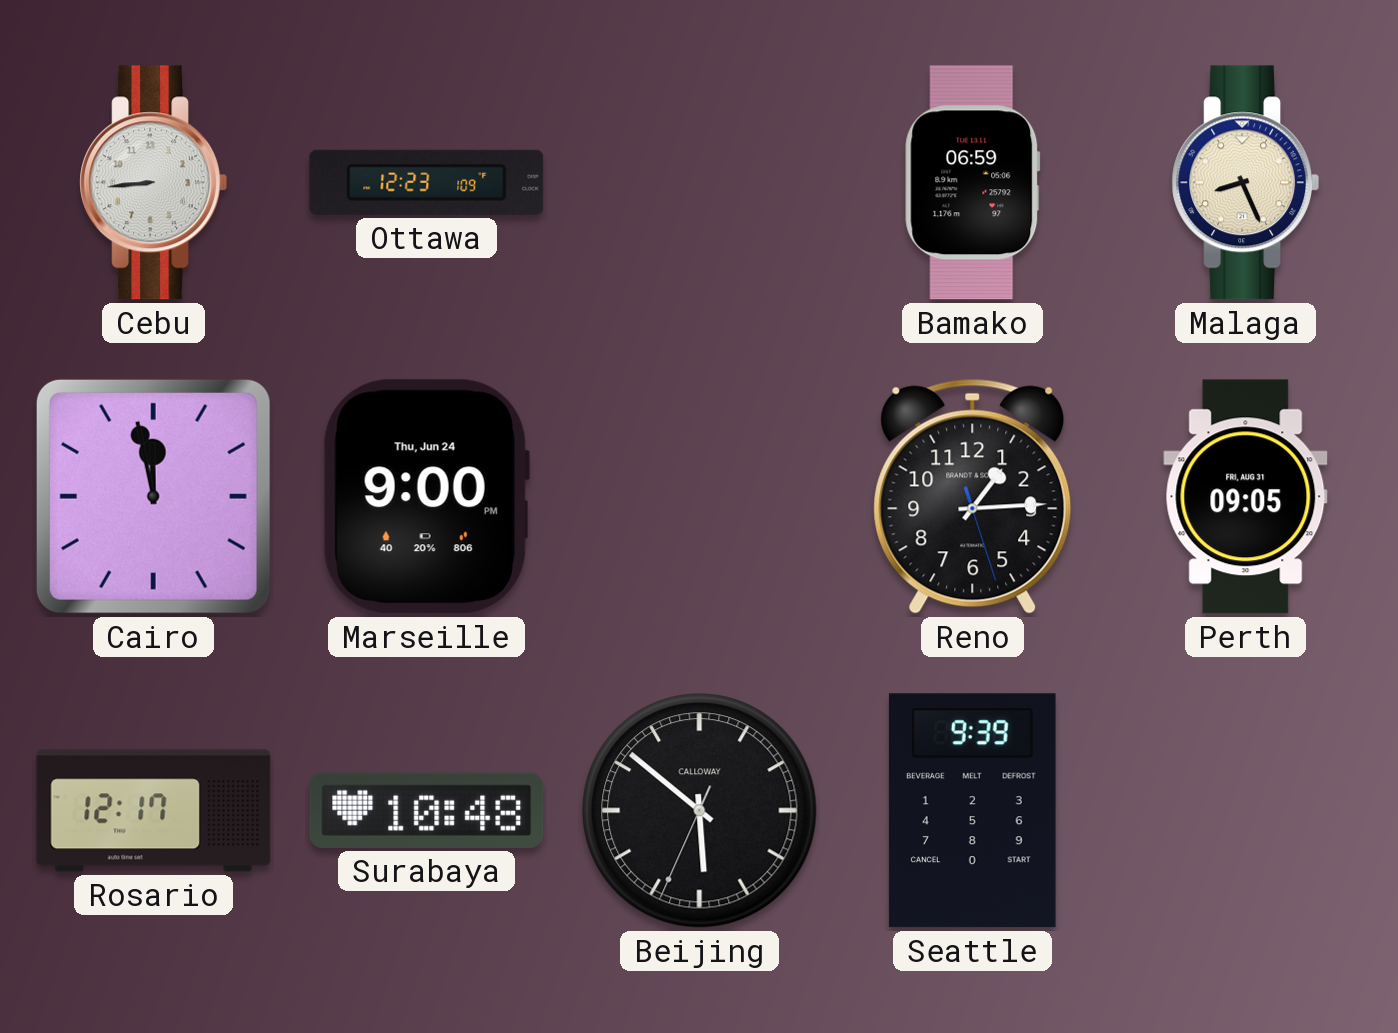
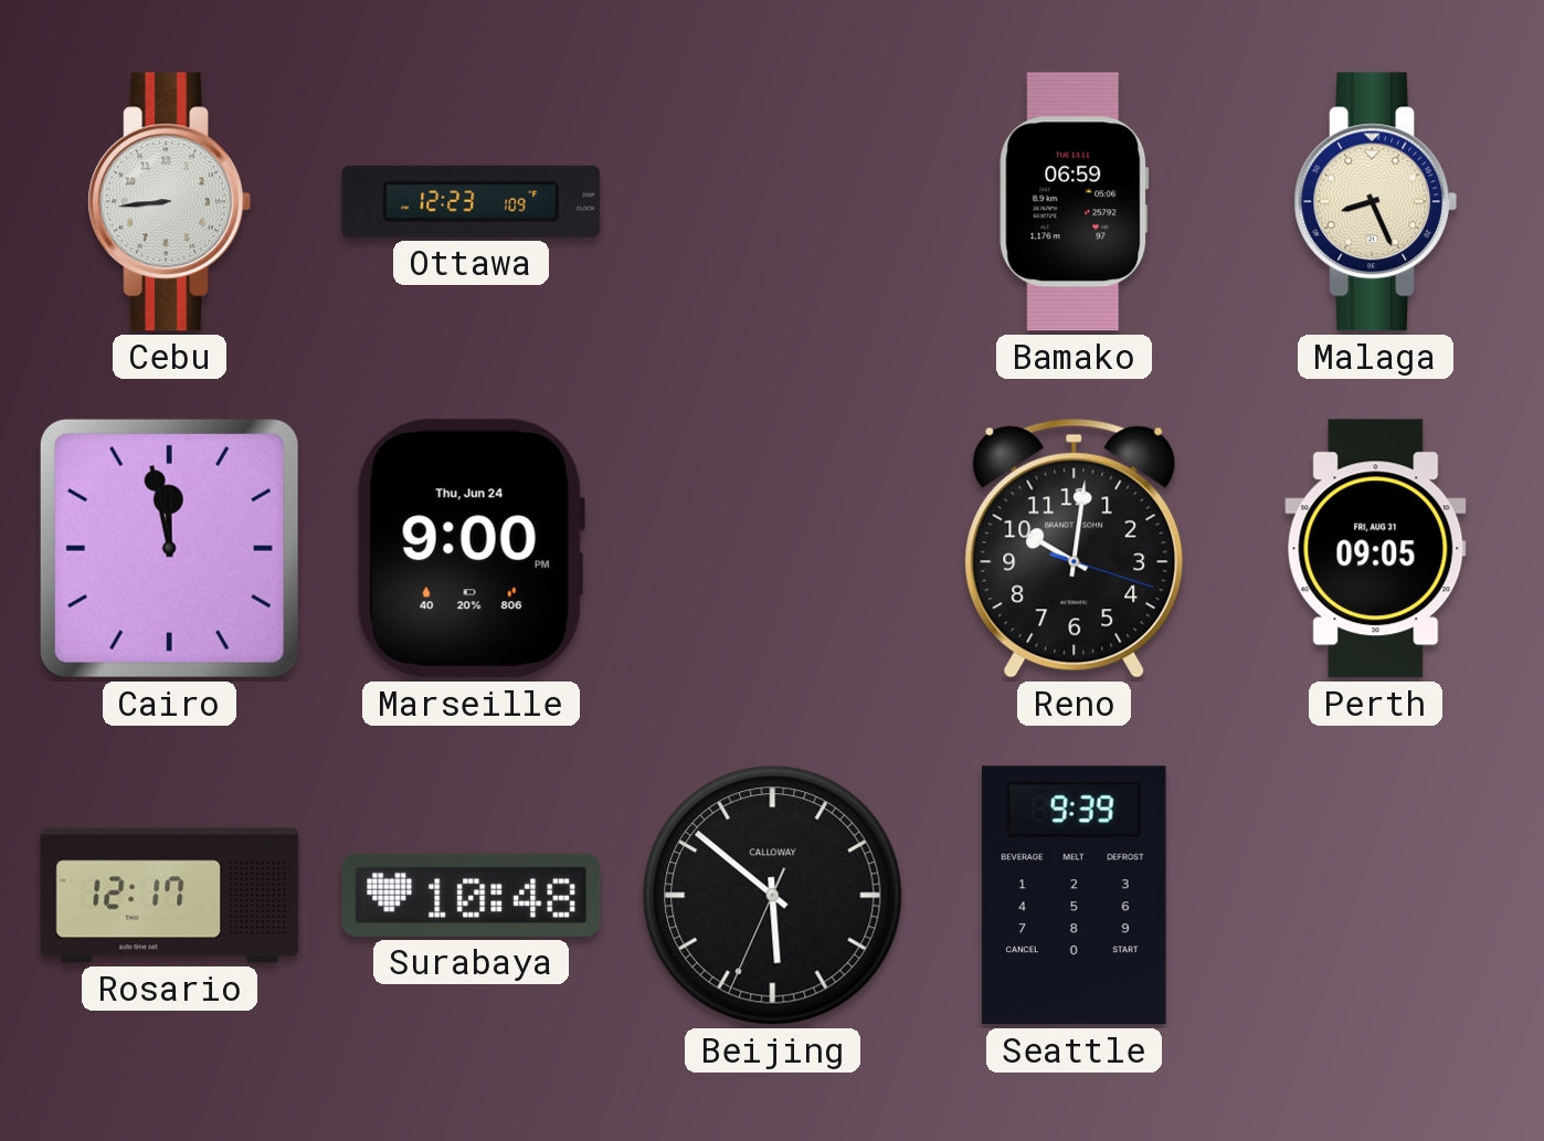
Reno: 1:14 -> 10:01 (1075, 548)
